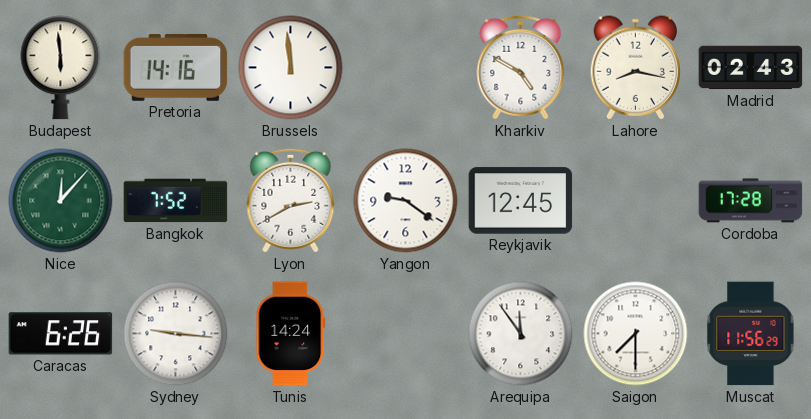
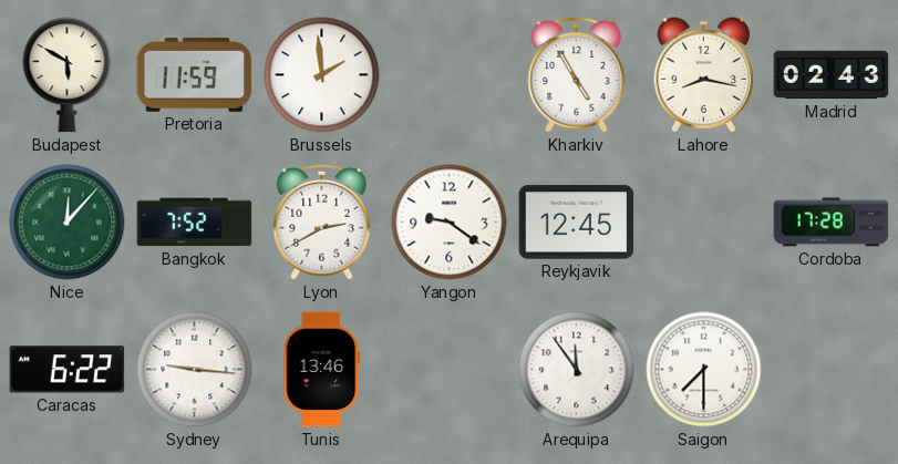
Budapest: 5:59 -> 5:50 (68, 75)
Pretoria: 14:16 -> 11:59 (195, 74)
Brussels: 11:59 -> 1:59 (322, 75)
Kharkiv: 4:50 -> 4:55 (577, 74)
Caracas: 6:26 -> 6:22 (68, 370)
Tunis: 14:24 -> 13:46 (322, 370)
Muscat: 11:56 -> none (751, 334)
